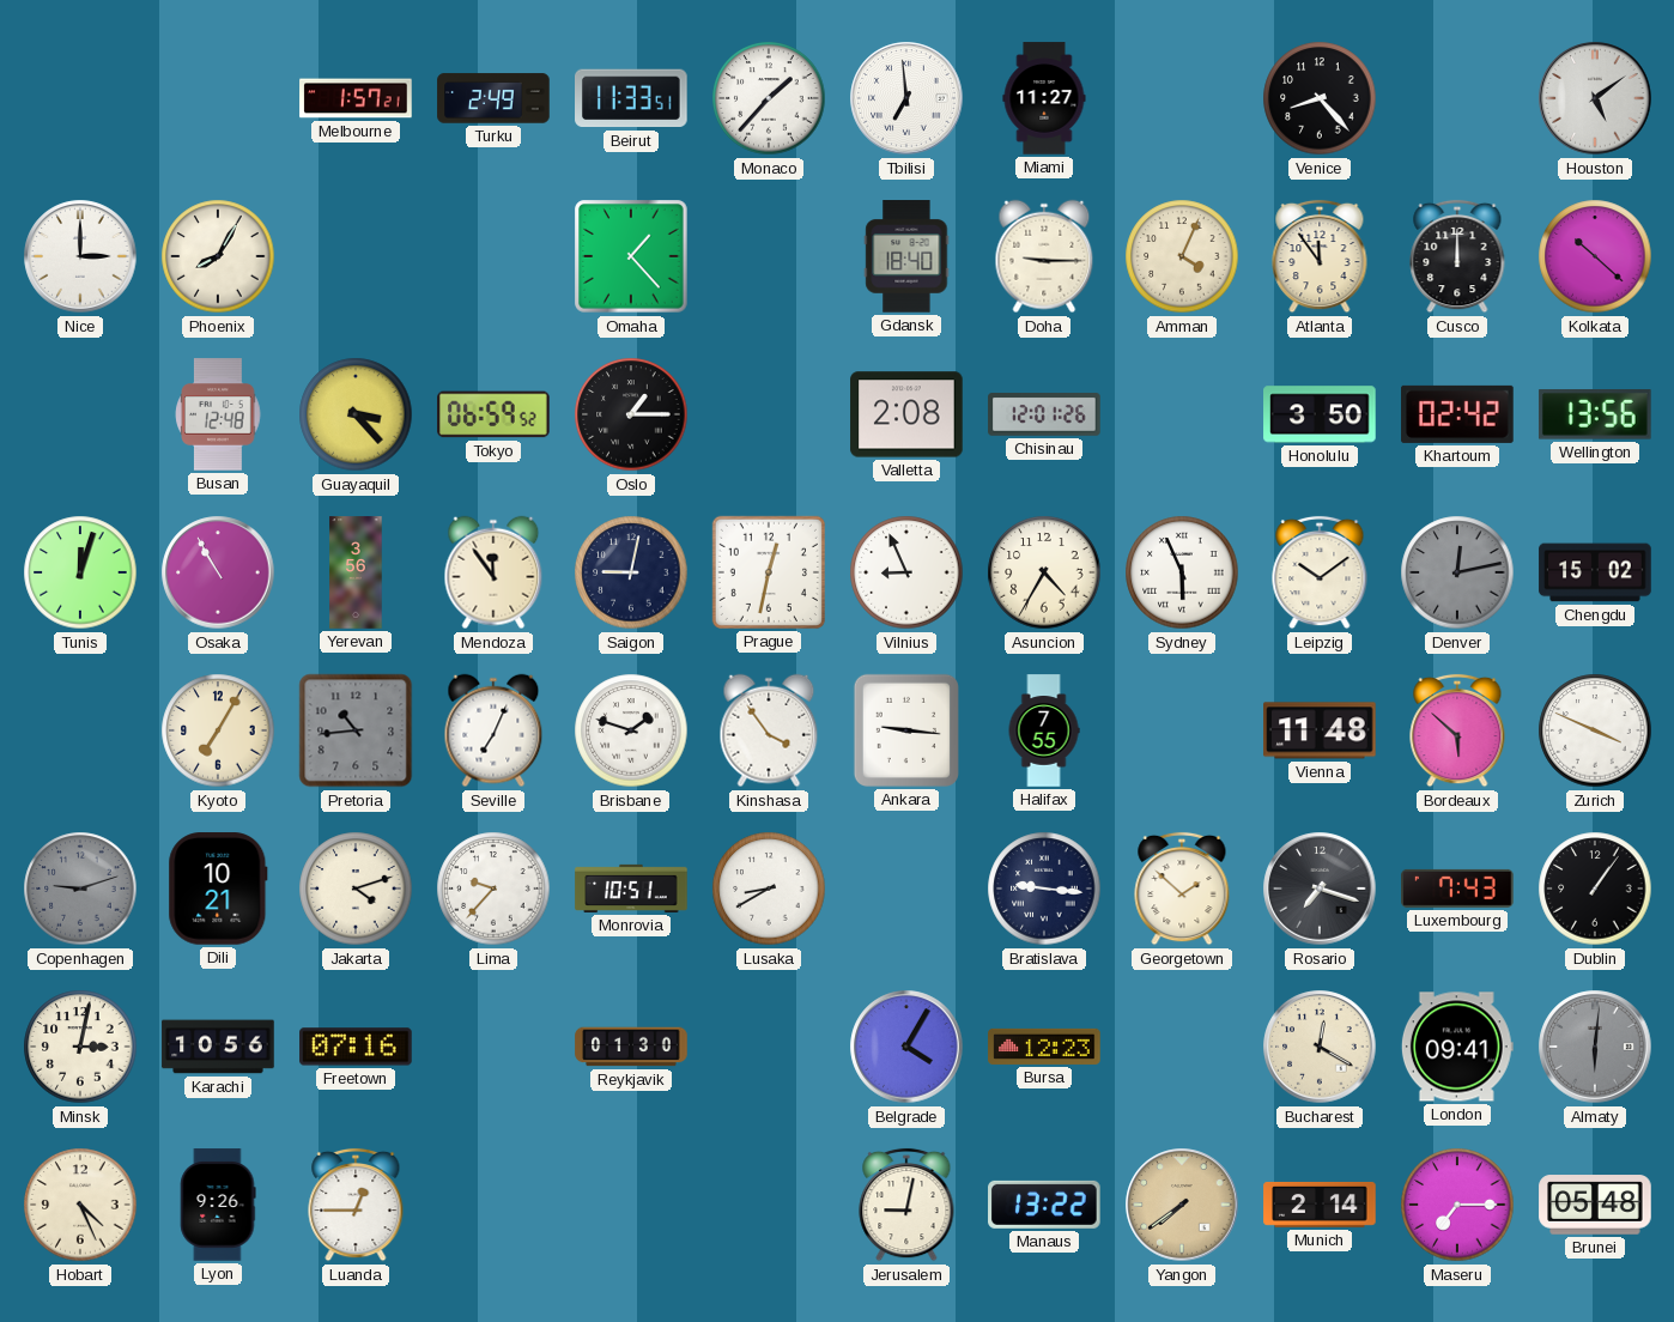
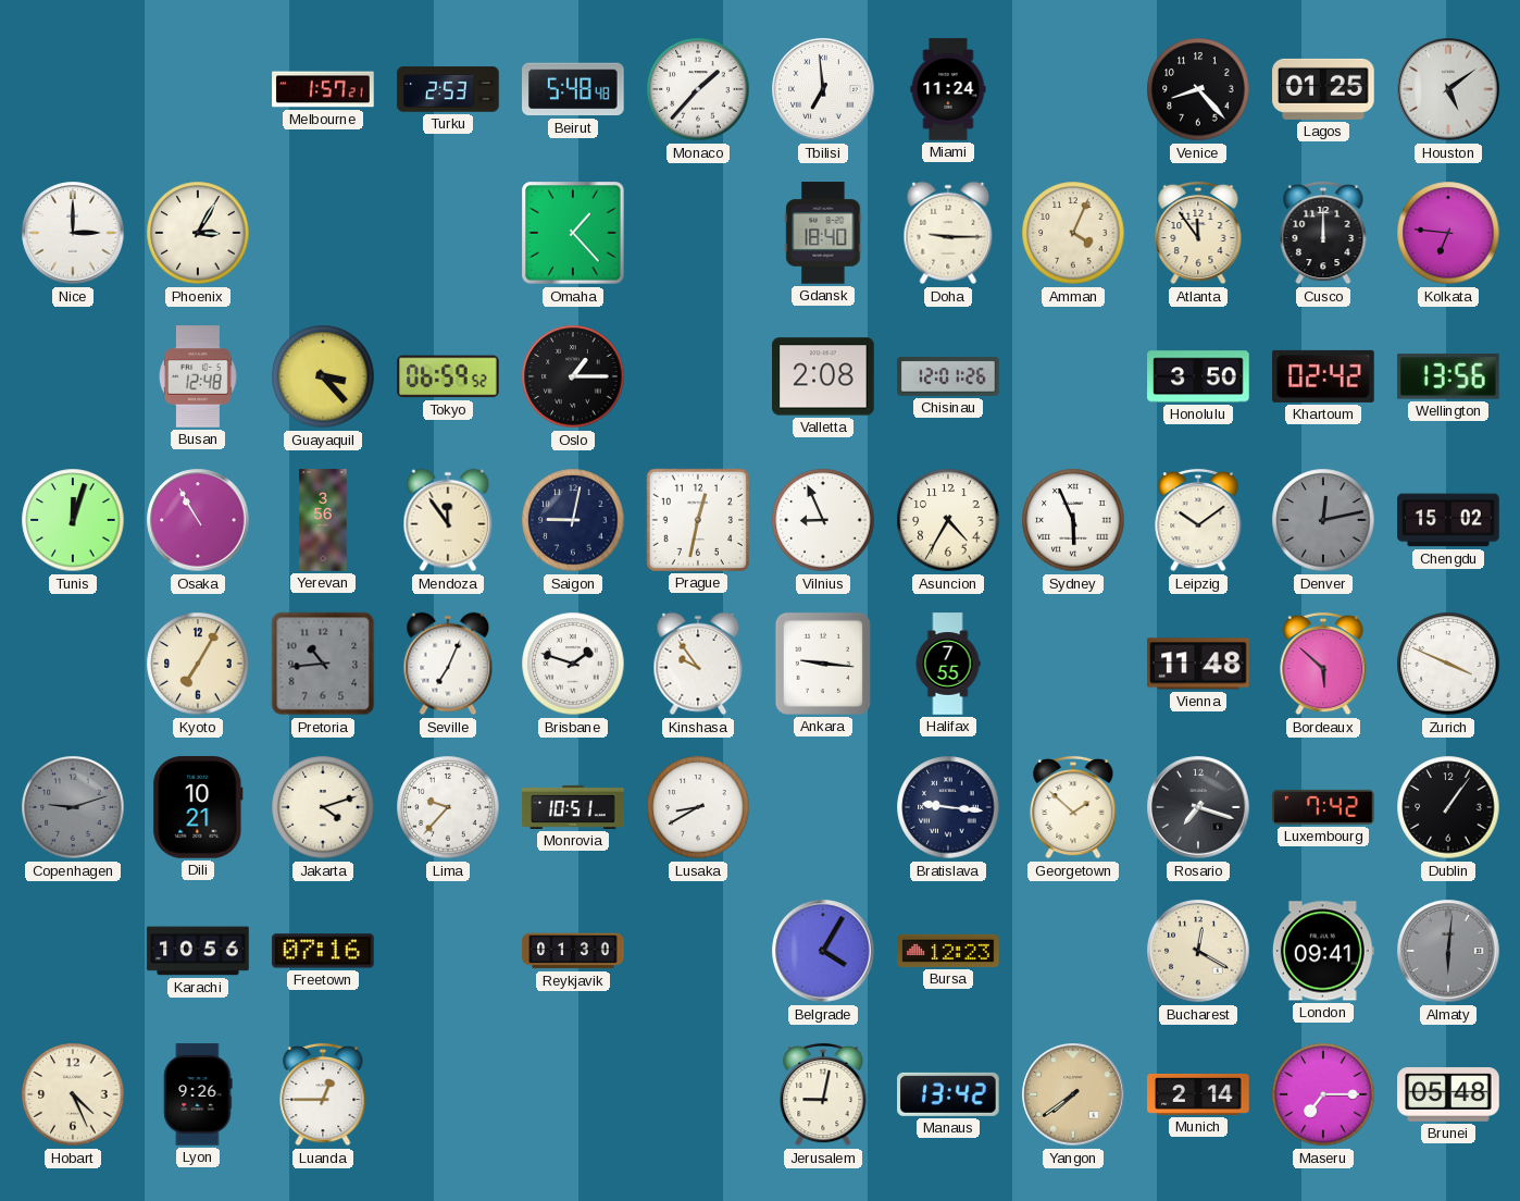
Turku: 2:49 -> 2:53 (448, 89)
Beirut: 11:33 -> 5:48 (574, 89)
Miami: 11:27 -> 11:24 (948, 89)
Lagos: none -> 01:25 (1323, 89)
Phoenix: 8:05 -> 3:05 (198, 233)
Kolkata: 10:22 -> 6:46 (1448, 233)
Kinshasa: 3:54 -> 9:54 (698, 664)
Luxembourg: 7:43 -> 7:42 (1323, 807)
Minsk: 3:02 -> none (80, 1047)
Manaus: 13:22 -> 13:42 (948, 1094)
